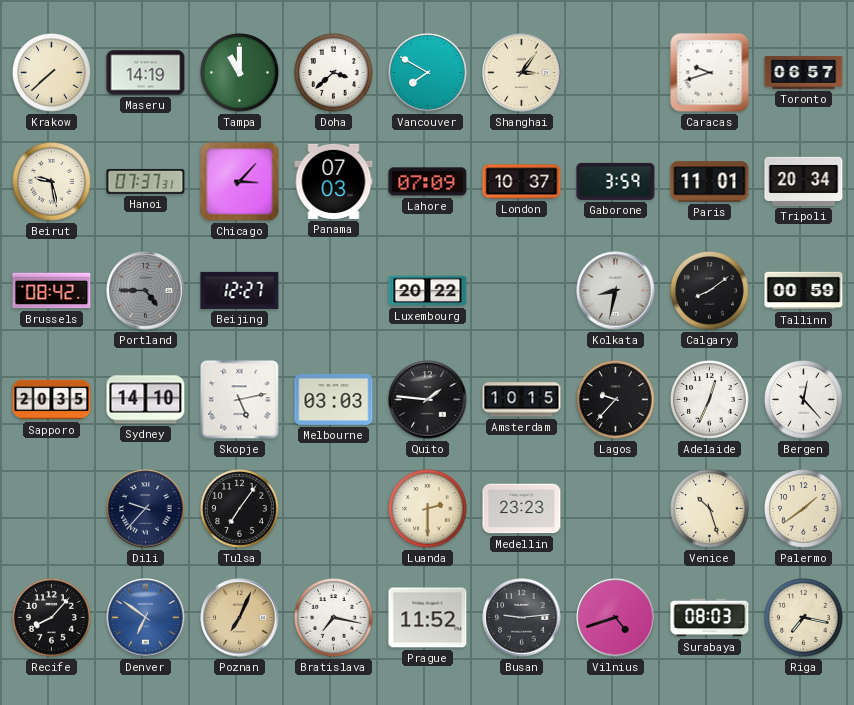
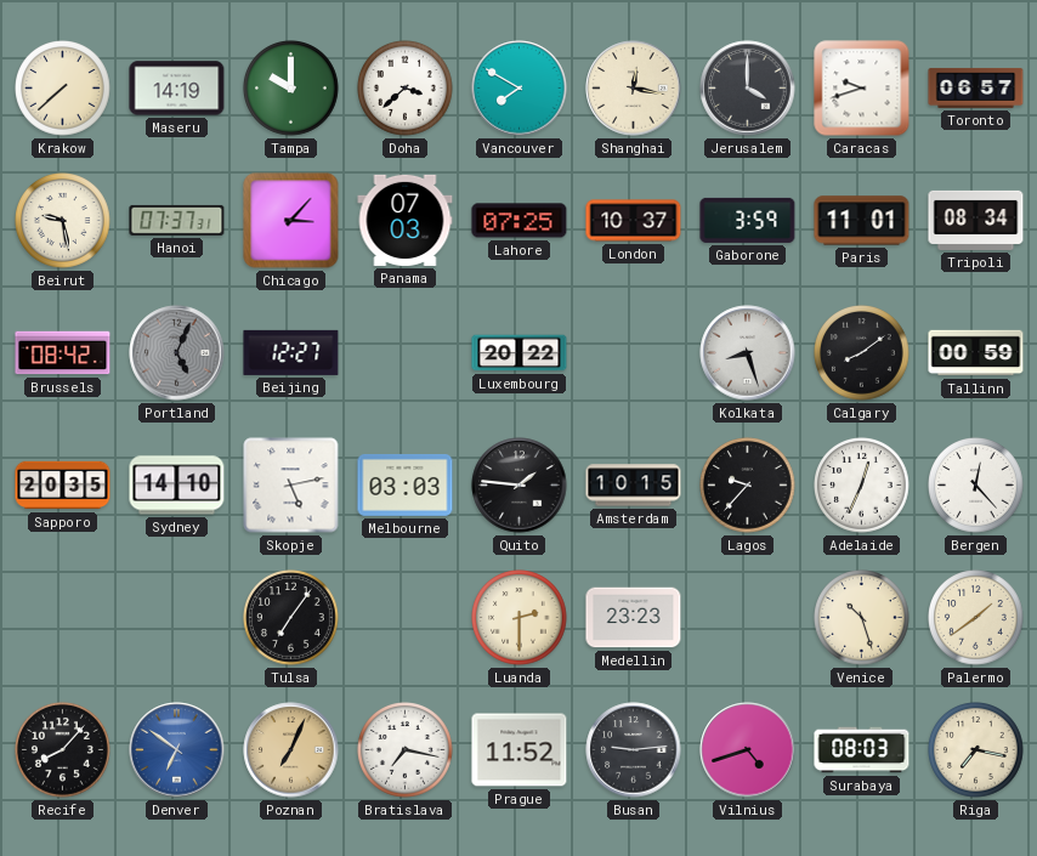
Tampa: 11:00 -> 10:00 (291, 89)
Shanghai: 3:06 -> 12:17 (634, 89)
Jerusalem: none -> 4:00 (748, 89)
Lahore: 07:09 -> 07:25 (520, 221)
Tripoli: 20:34 -> 08:34 (976, 220)
Portland: 4:45 -> 5:04 (177, 353)
Kolkata: 8:32 -> 8:27 (748, 353)
Dili: 9:37 -> none (146, 509)
